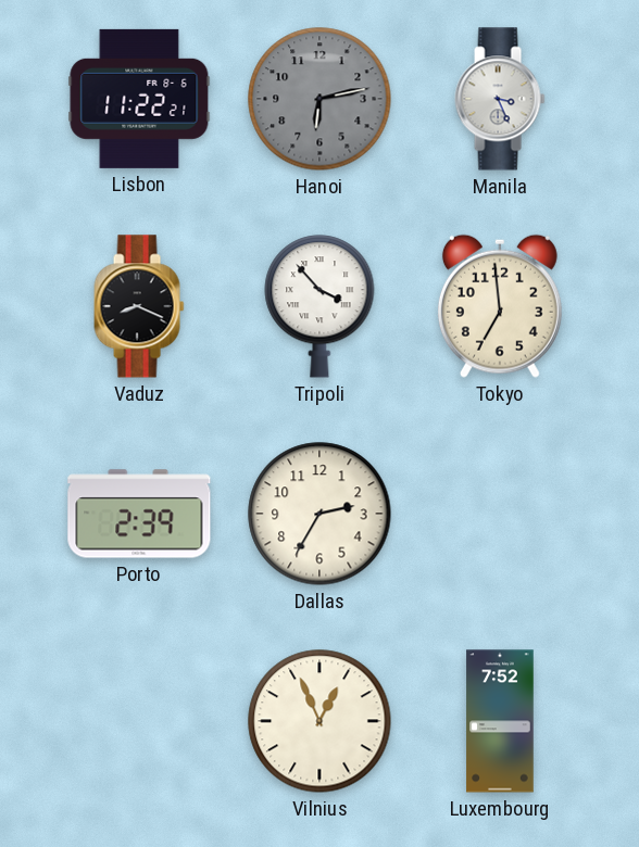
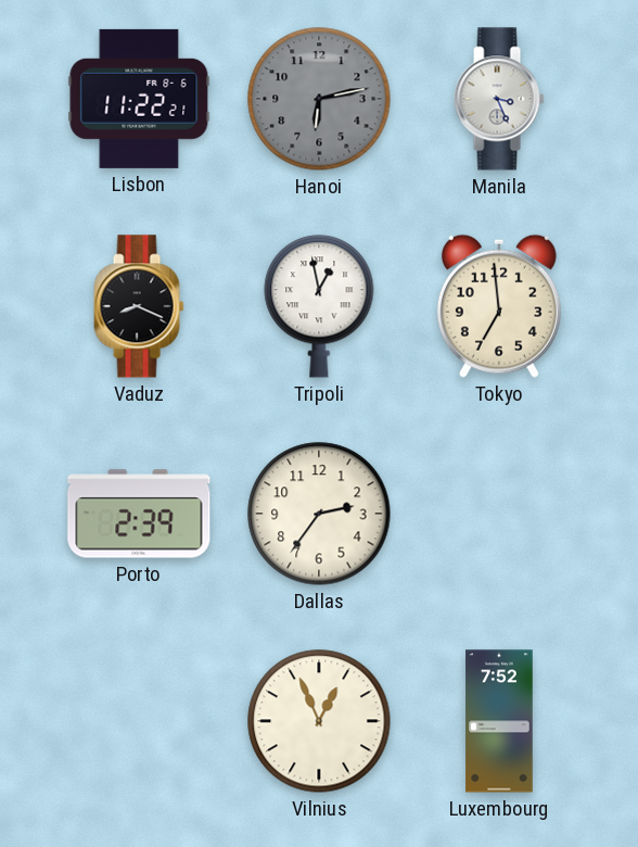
Tripoli: 3:53 -> 12:58 (319, 306)
Dallas: 2:35 -> 2:36 (319, 514)
